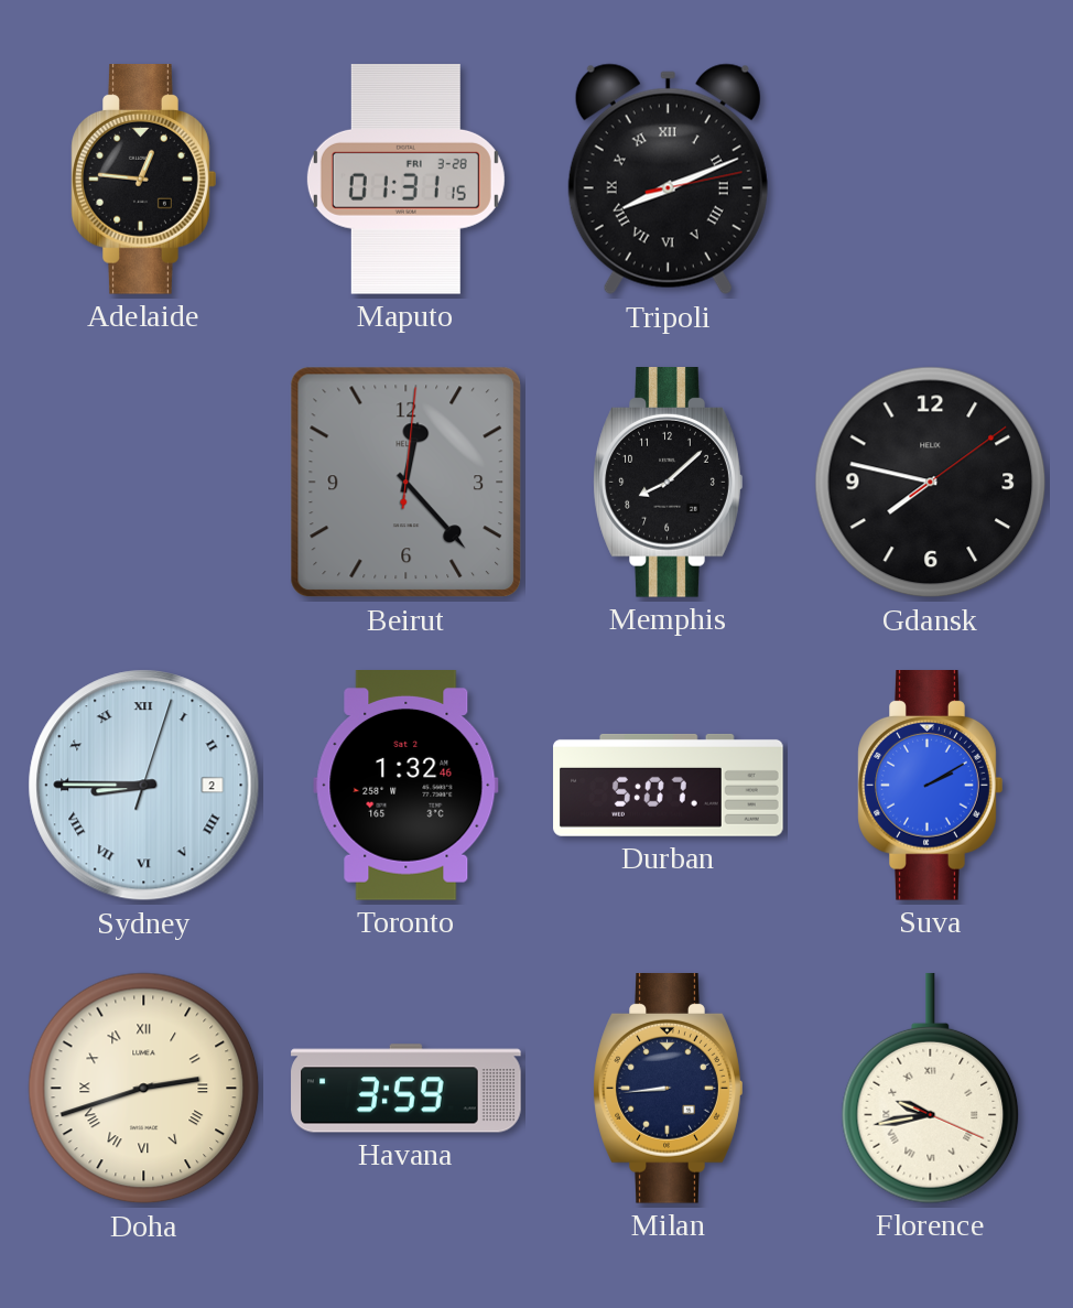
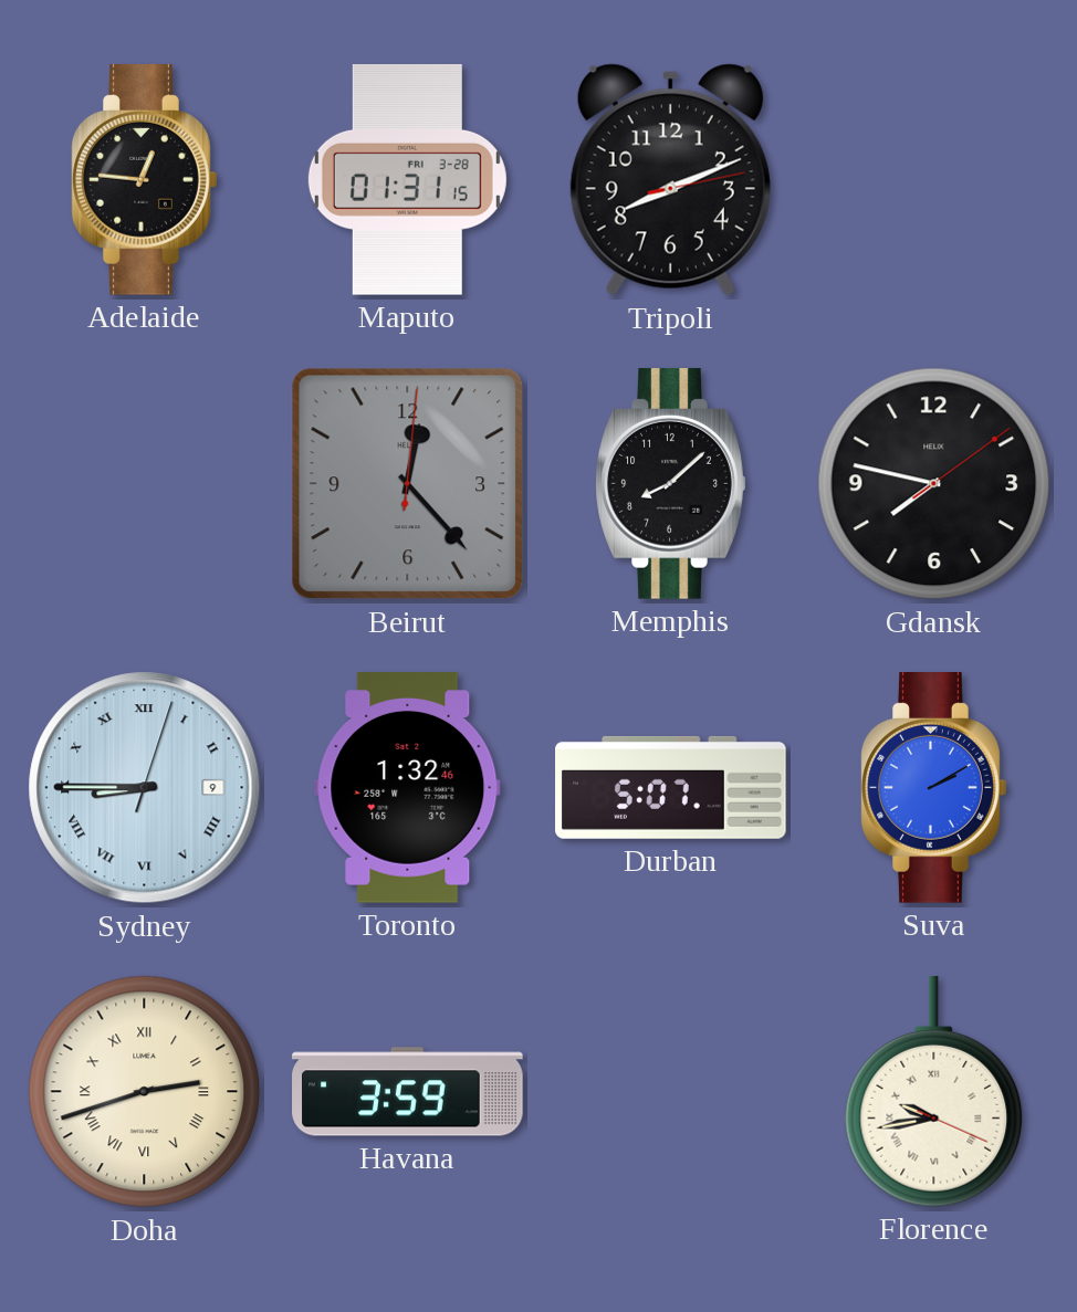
Tripoli numerals: Roman -> Arabic (670, 180)
Sydney date: 2 -> 9 (145, 788)
Milan: 8:44 -> none (669, 1089)
